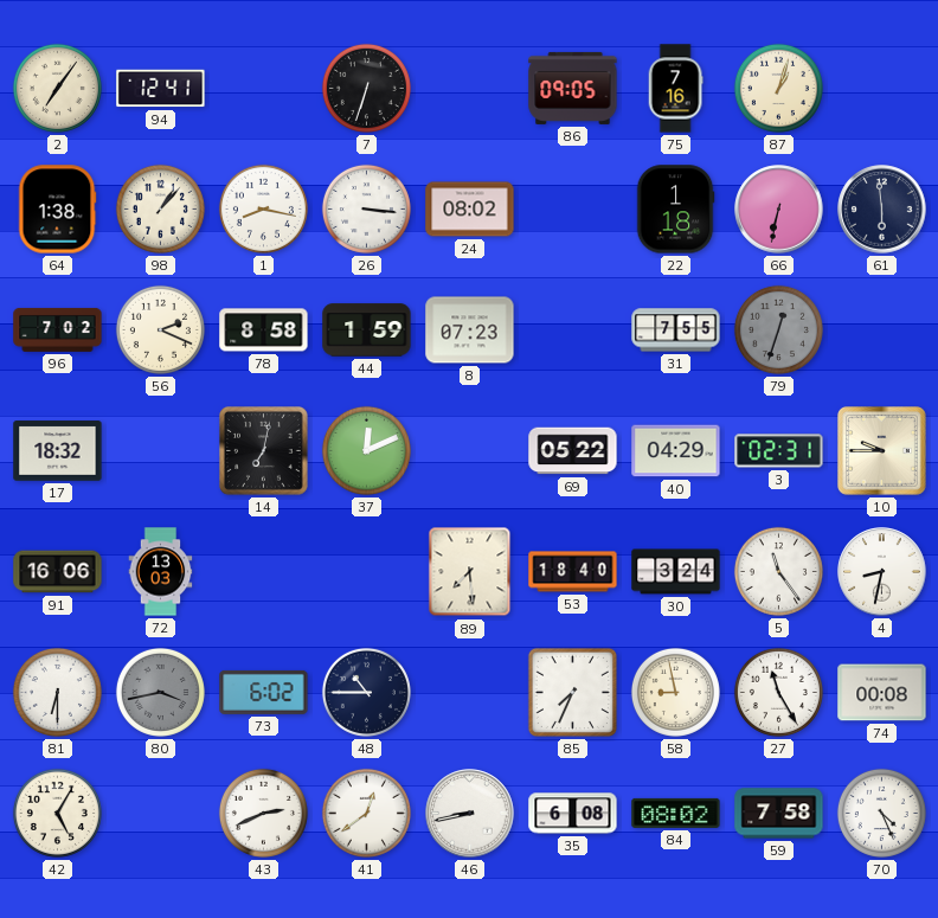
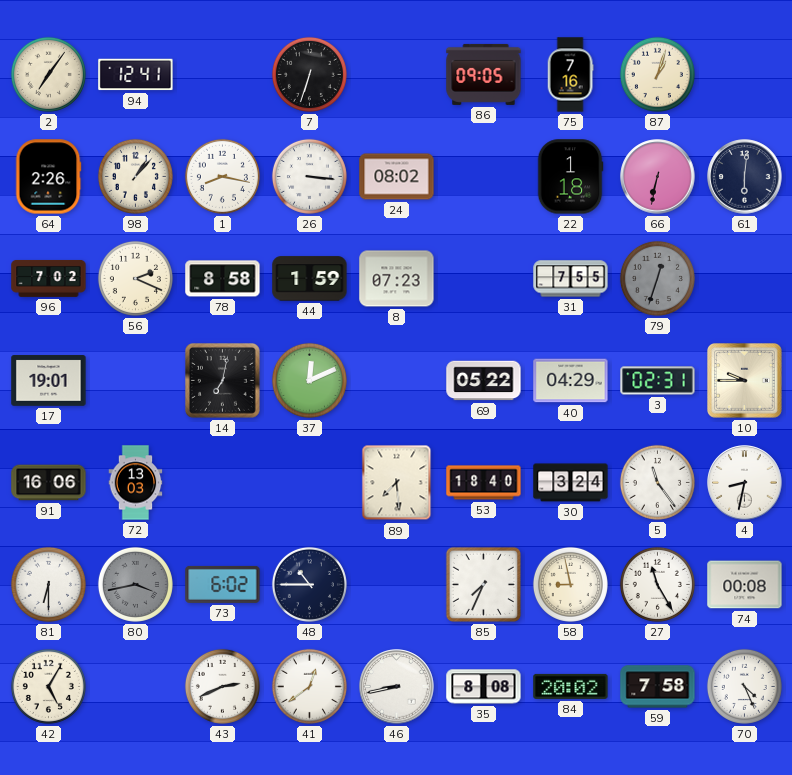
64: 1:38 -> 2:26 (48, 177)
61: 5:59 -> 6:01 (745, 177)
17: 18:32 -> 19:01 (49, 381)
35: 6:08 -> 8:08 (484, 687)
84: 08:02 -> 20:02 (571, 686)
